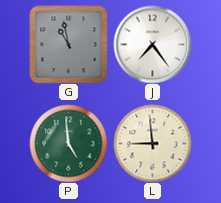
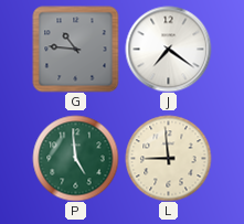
G: 10:58 -> 10:46 (75, 49)
J: 7:24 -> 7:21 (168, 49)
